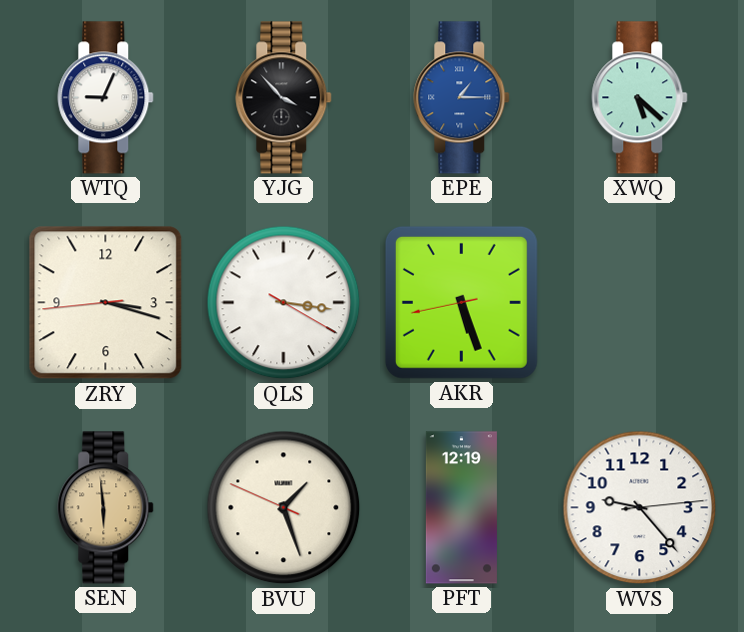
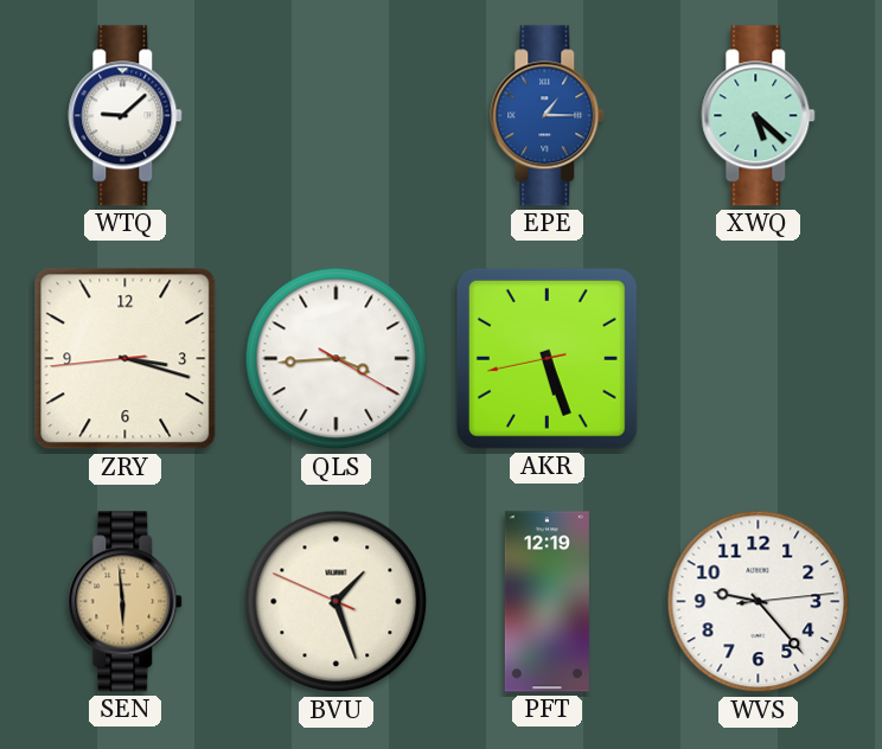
WTQ: 9:04 -> 9:08 (126, 116)
YJG: 3:53 -> none (284, 98)
QLS: 3:16 -> 3:44 (337, 359)
